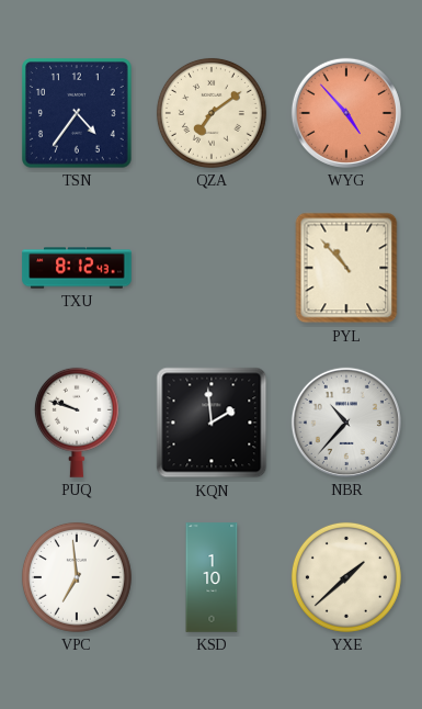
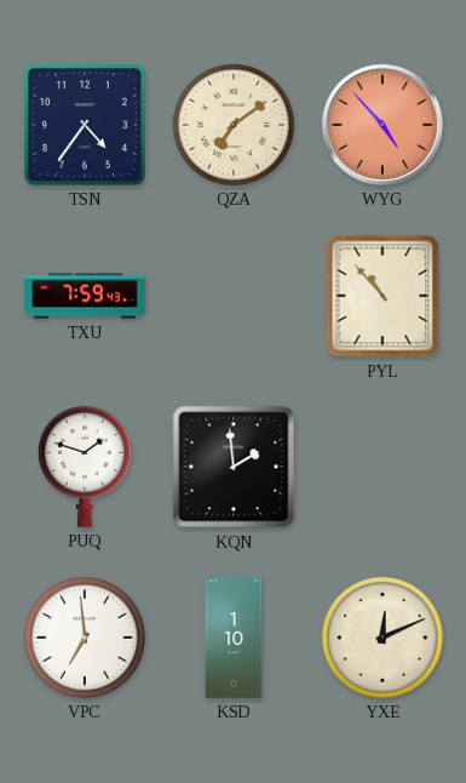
TXU: 8:12 -> 7:59 (85, 296)
PUQ: 9:48 -> 1:48 (85, 467)
NBR: 10:37 -> none (346, 423)
YXE: 1:38 -> 12:11 (382, 638)
